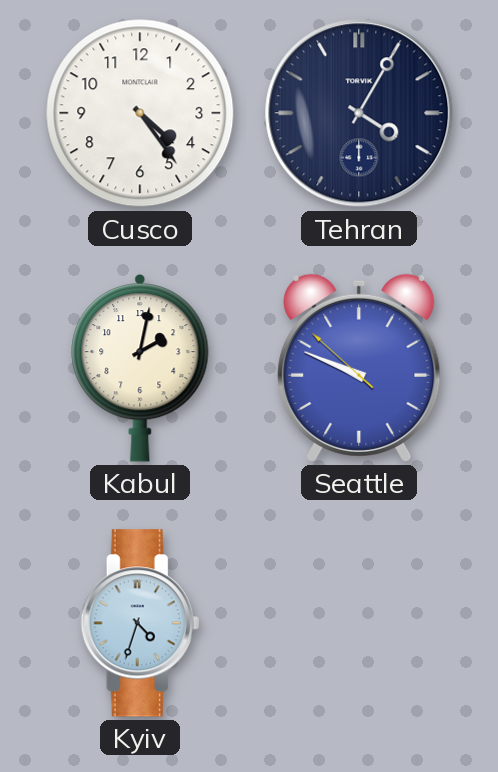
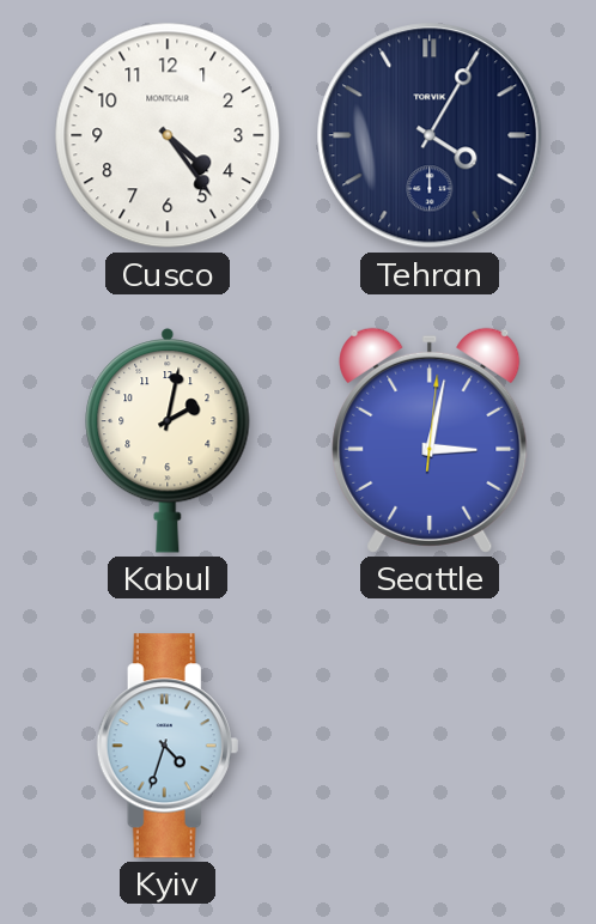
Seattle: 9:48 -> 3:02 (430, 440)
